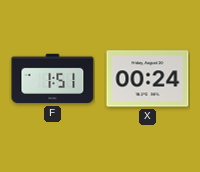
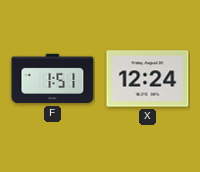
X: 00:24 -> 12:24 (148, 79)
